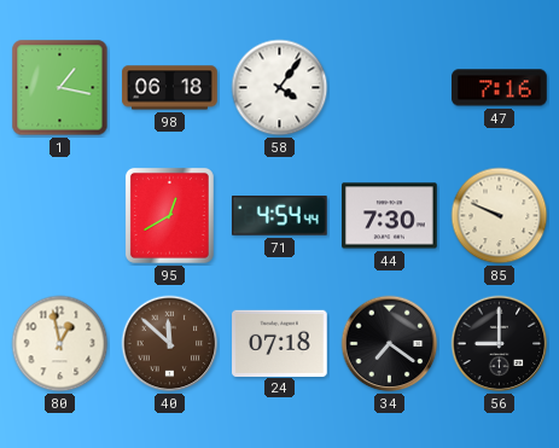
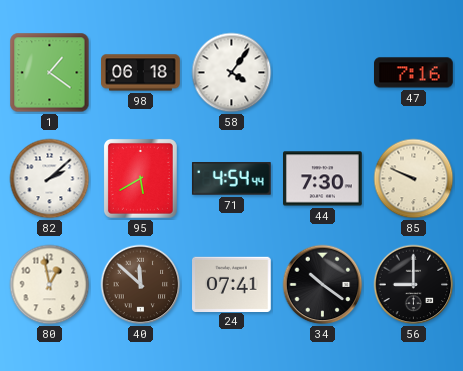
1: 1:17 -> 1:21 (50, 73)
82: none -> 2:08 (50, 179)
95: 12:40 -> 5:40 (140, 178)
24: 07:18 -> 07:41 (232, 284)
34: 7:21 -> 10:21 (323, 285)
